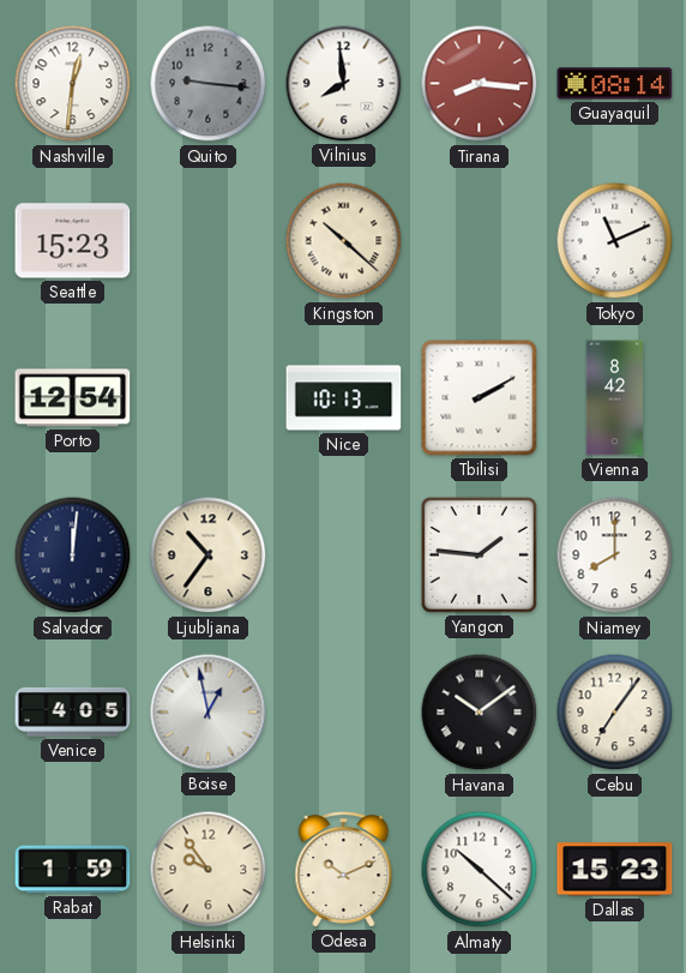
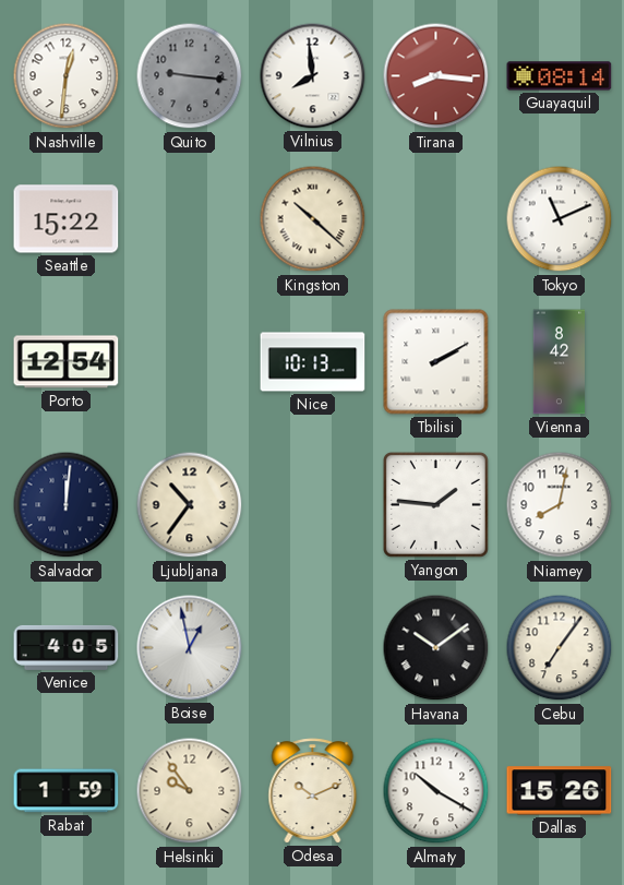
Seattle: 15:23 -> 15:22 (67, 219)
Niamey: 8:00 -> 8:02 (560, 505)
Almaty: 10:22 -> 10:20 (436, 791)
Dallas: 15:23 -> 15:26 (560, 791)
